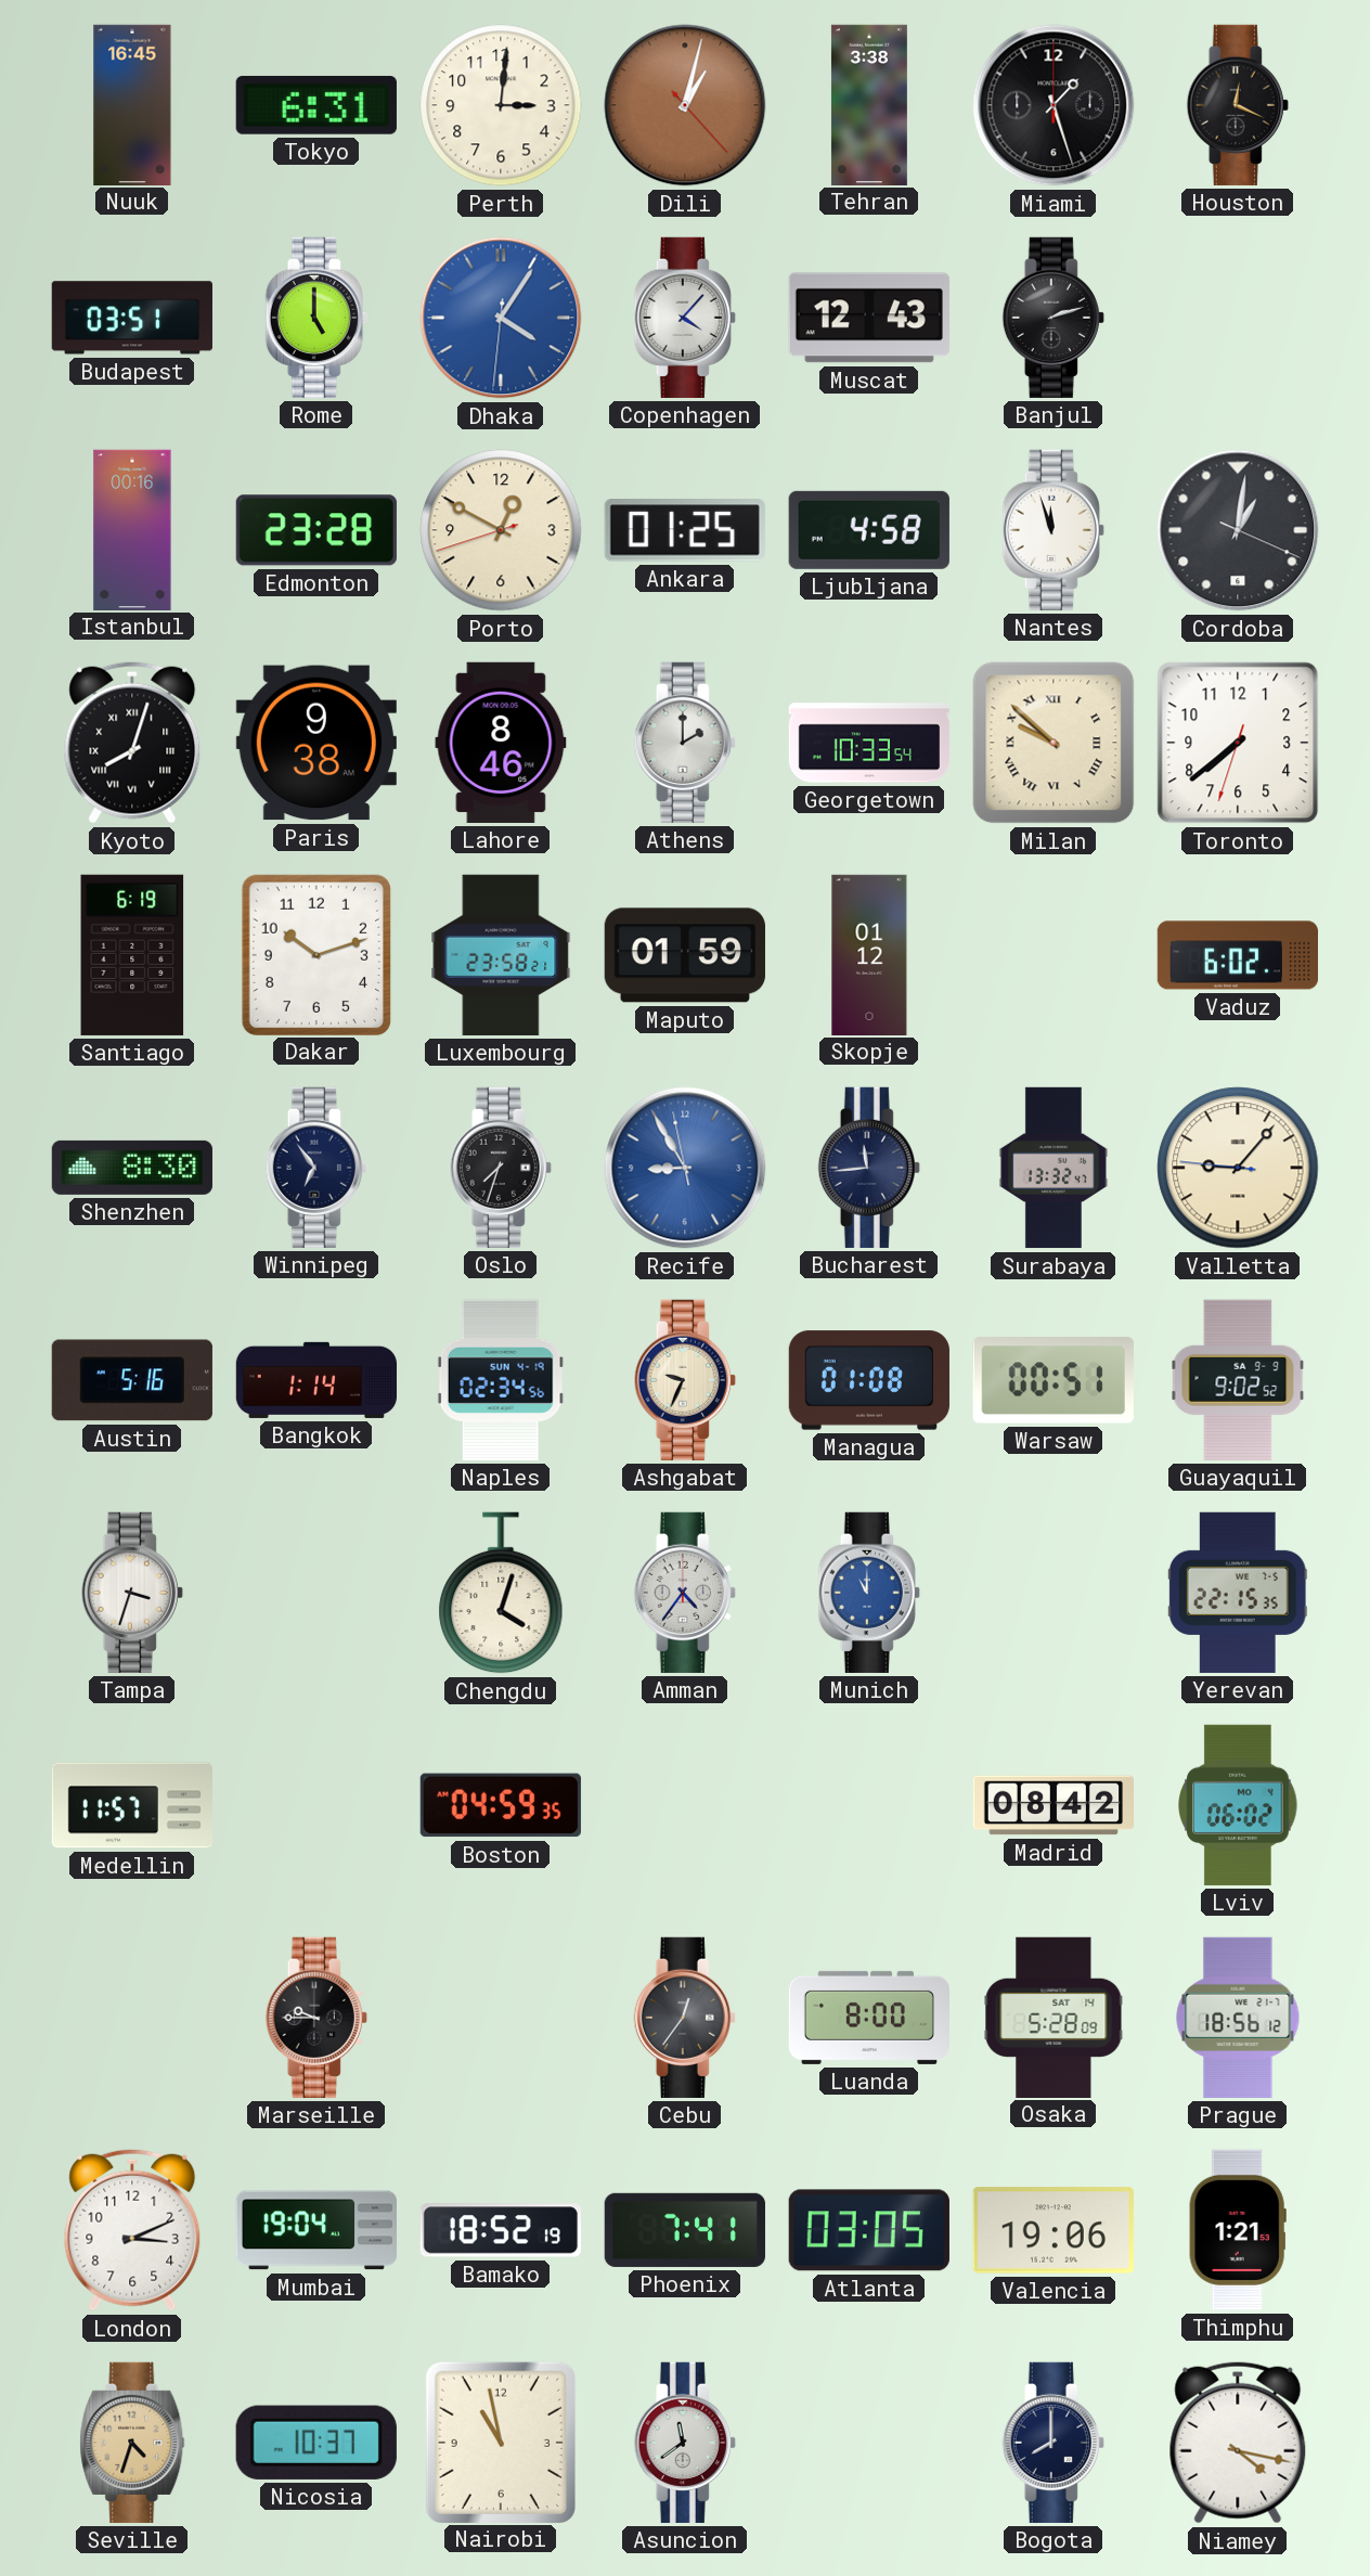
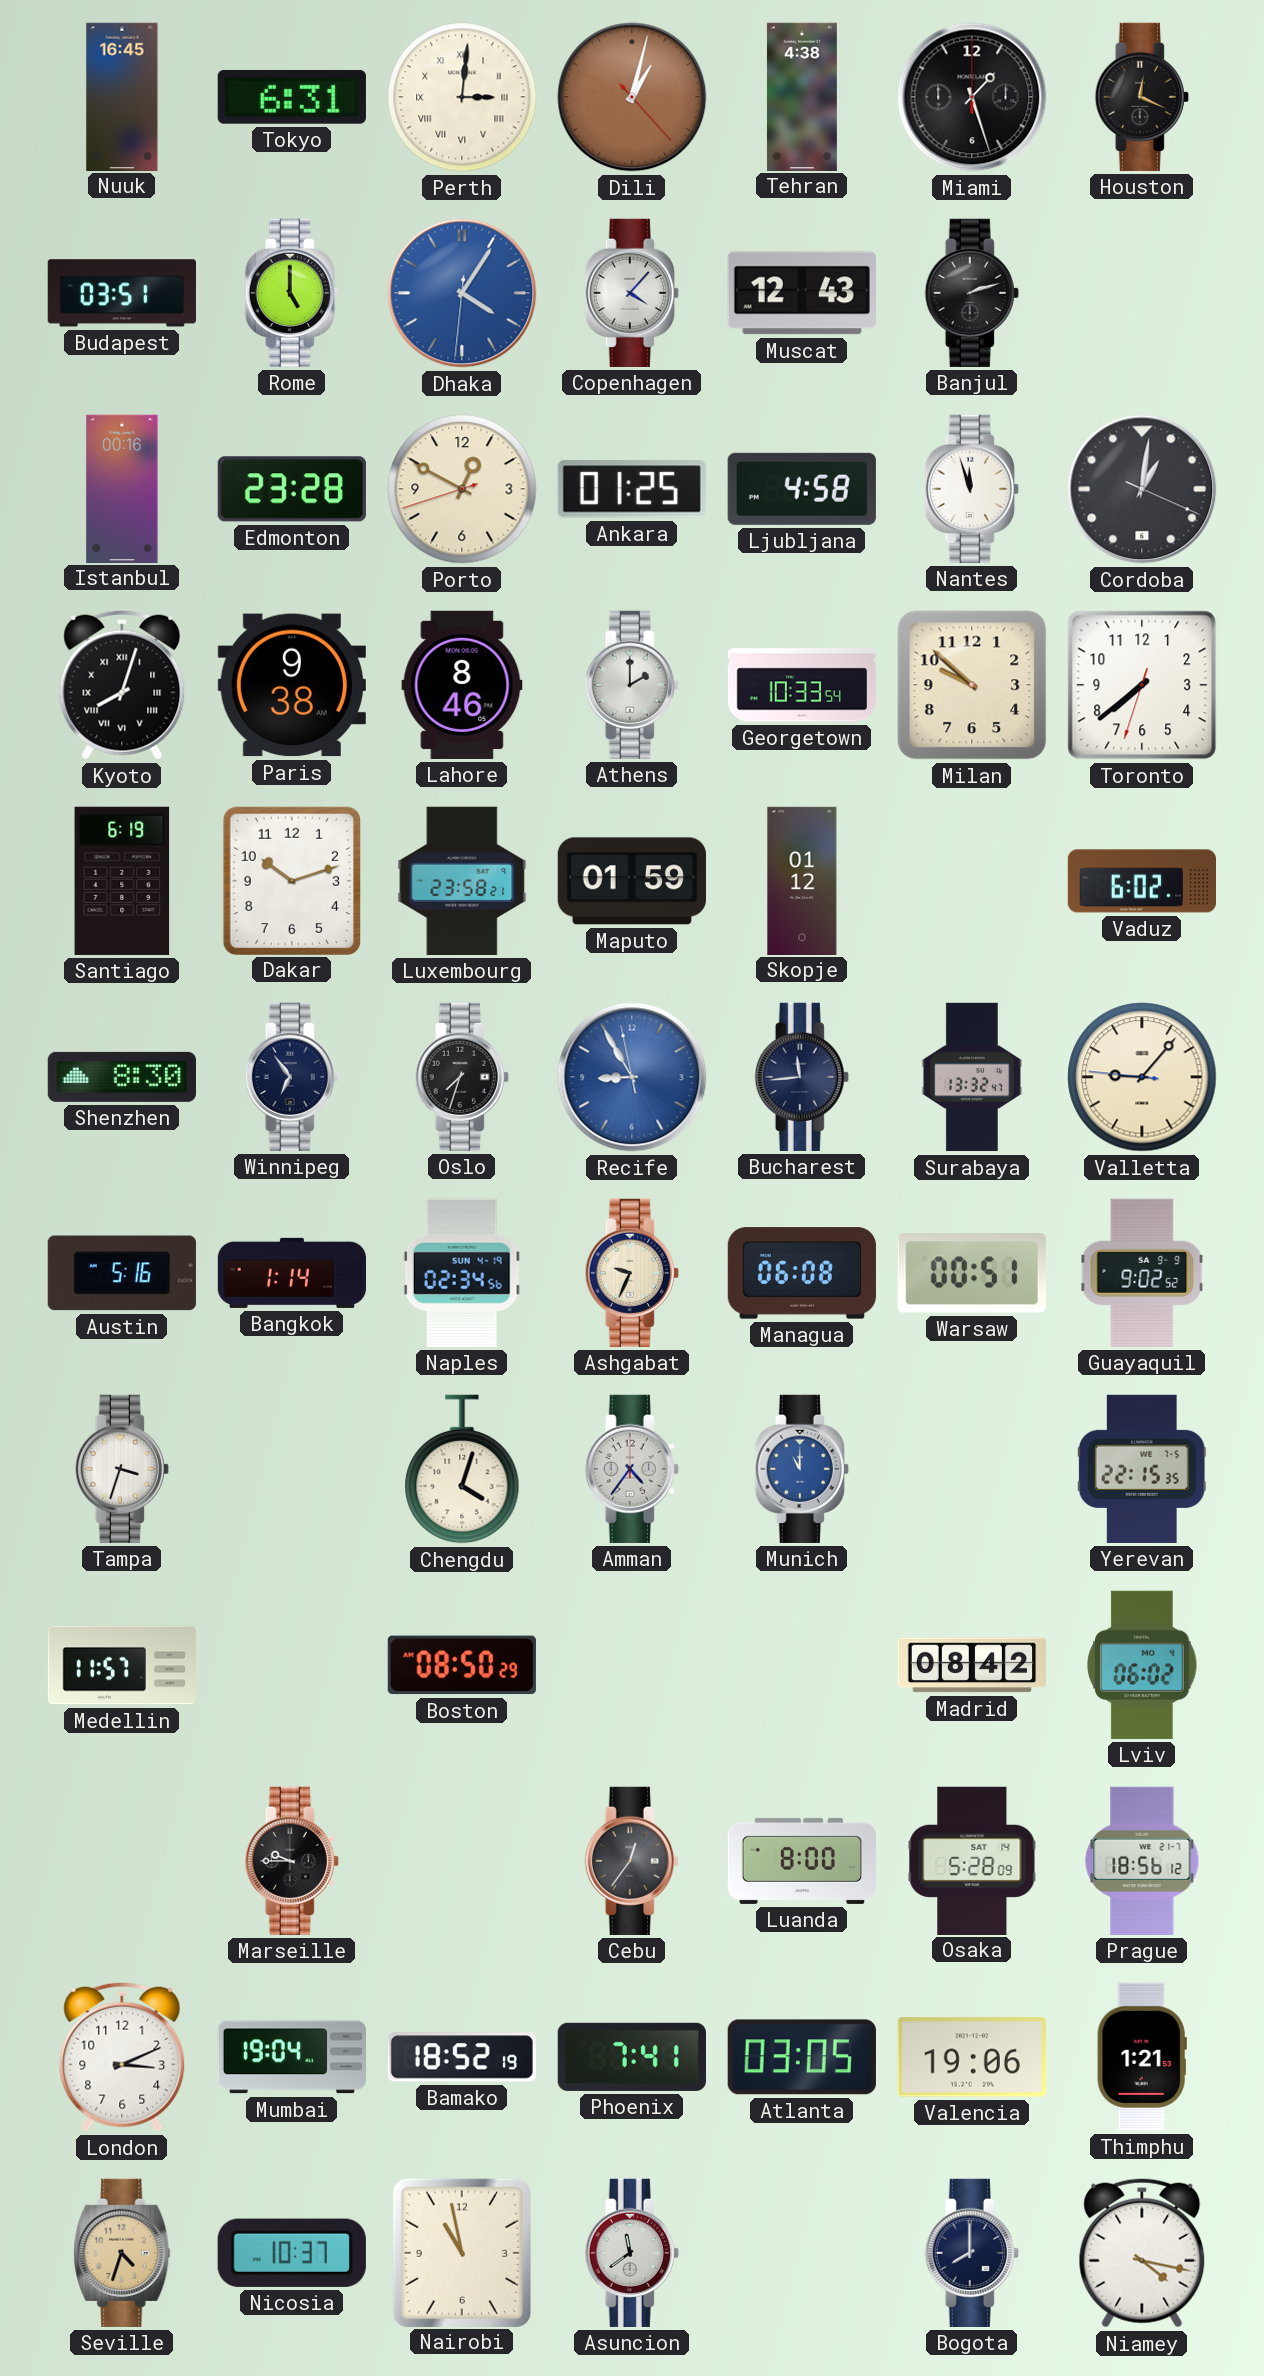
Perth numerals: Arabic -> Roman (462, 97)
Tehran: 3:38 -> 4:38 (802, 96)
Milan numerals: Roman -> Arabic (972, 685)
Managua: 01:08 -> 06:08 (802, 1273)
Boston: 04:59 -> 08:50 (462, 1665)
